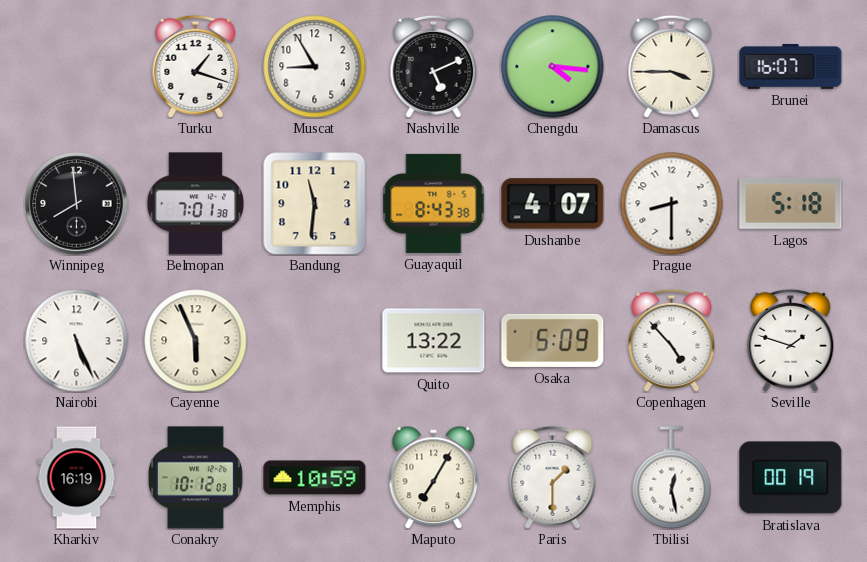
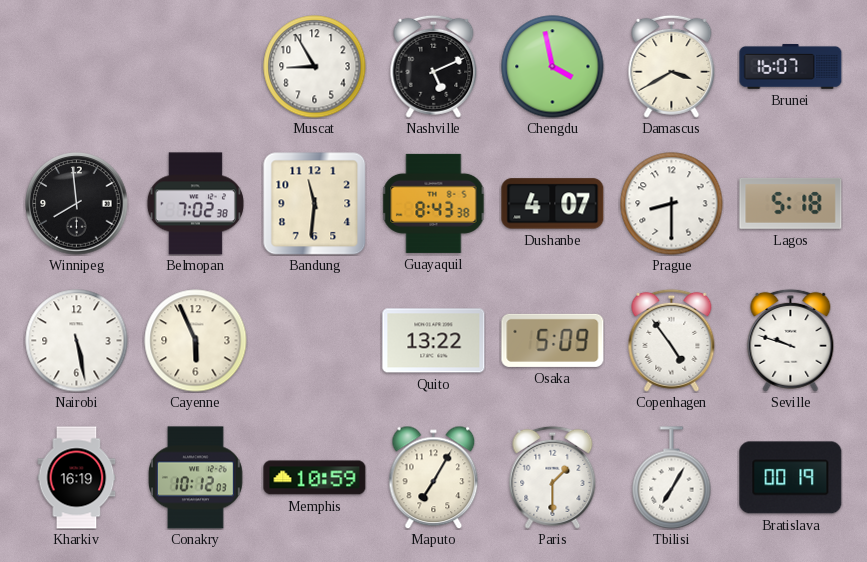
Turku: 1:18 -> none (196, 66)
Chengdu: 4:16 -> 3:58 (553, 67)
Damascus: 3:45 -> 3:40 (672, 66)
Belmopan: 7:01 -> 7:02 (195, 204)
Nairobi: 5:26 -> 5:28 (77, 341)
Copenhagen: 4:53 -> 4:54 (672, 340)
Seville: 1:48 -> 9:48 (791, 340)
Tbilisi: 12:28 -> 7:05 (672, 478)
